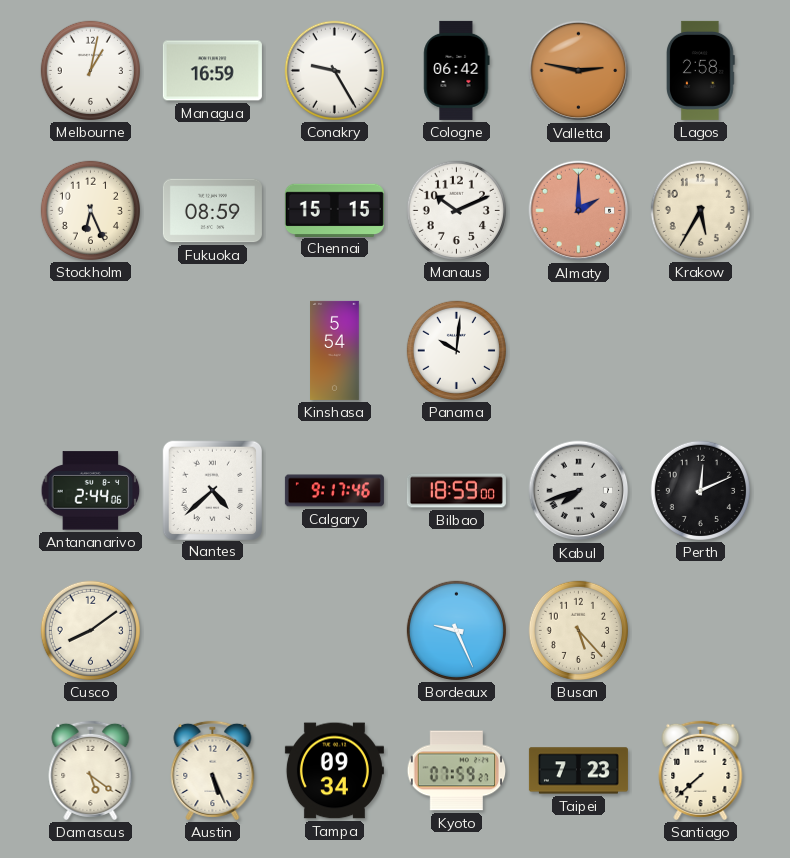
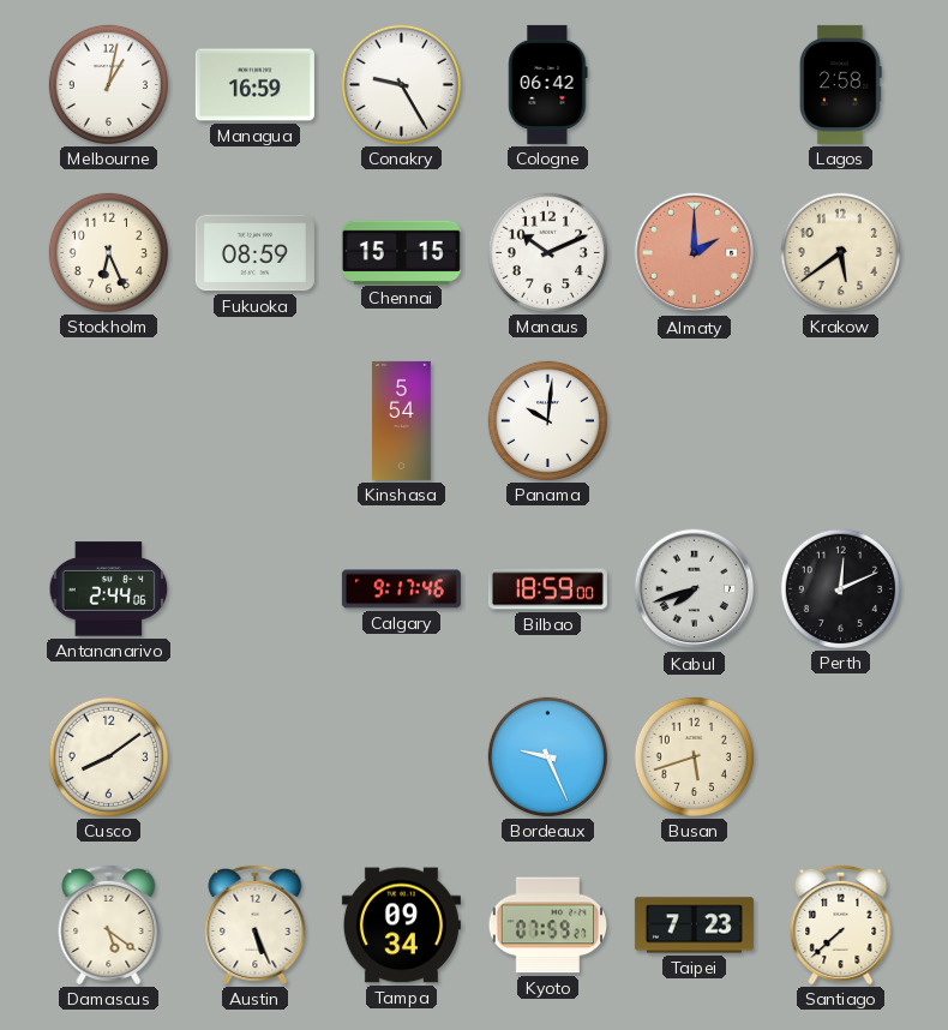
Valletta: 2:47 -> none (579, 71)
Krakow: 5:35 -> 5:39 (840, 252)
Nantes: 4:38 -> none (212, 490)
Busan: 5:23 -> 5:42 (694, 756)
